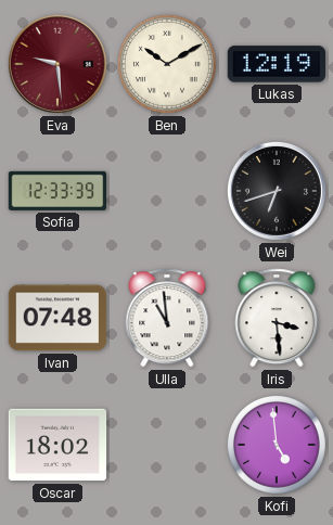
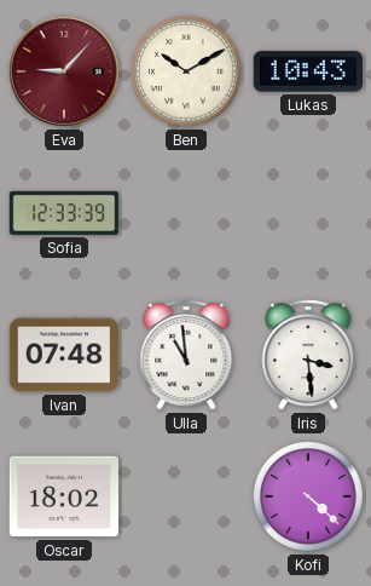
Eva: 9:29 -> 9:07 (64, 71)
Lukas: 12:19 -> 10:43 (308, 71)
Wei: 6:42 -> none (277, 191)
Kofi: 4:59 -> 4:22 (308, 496)
